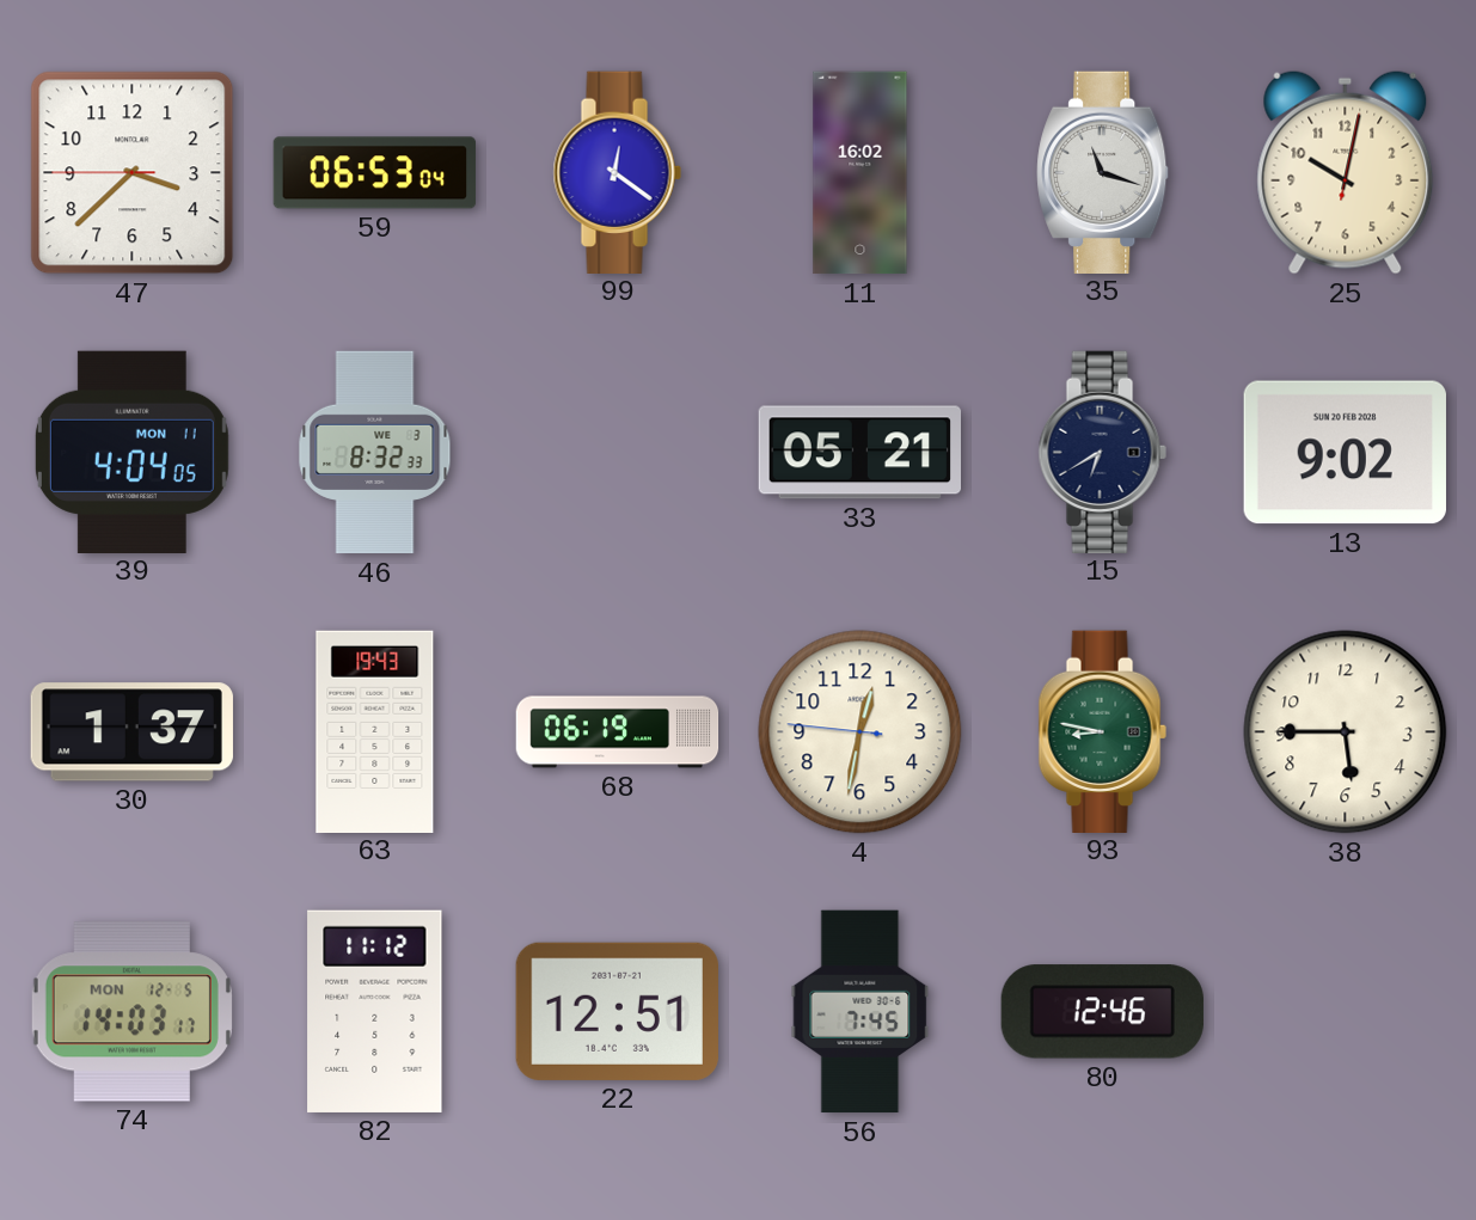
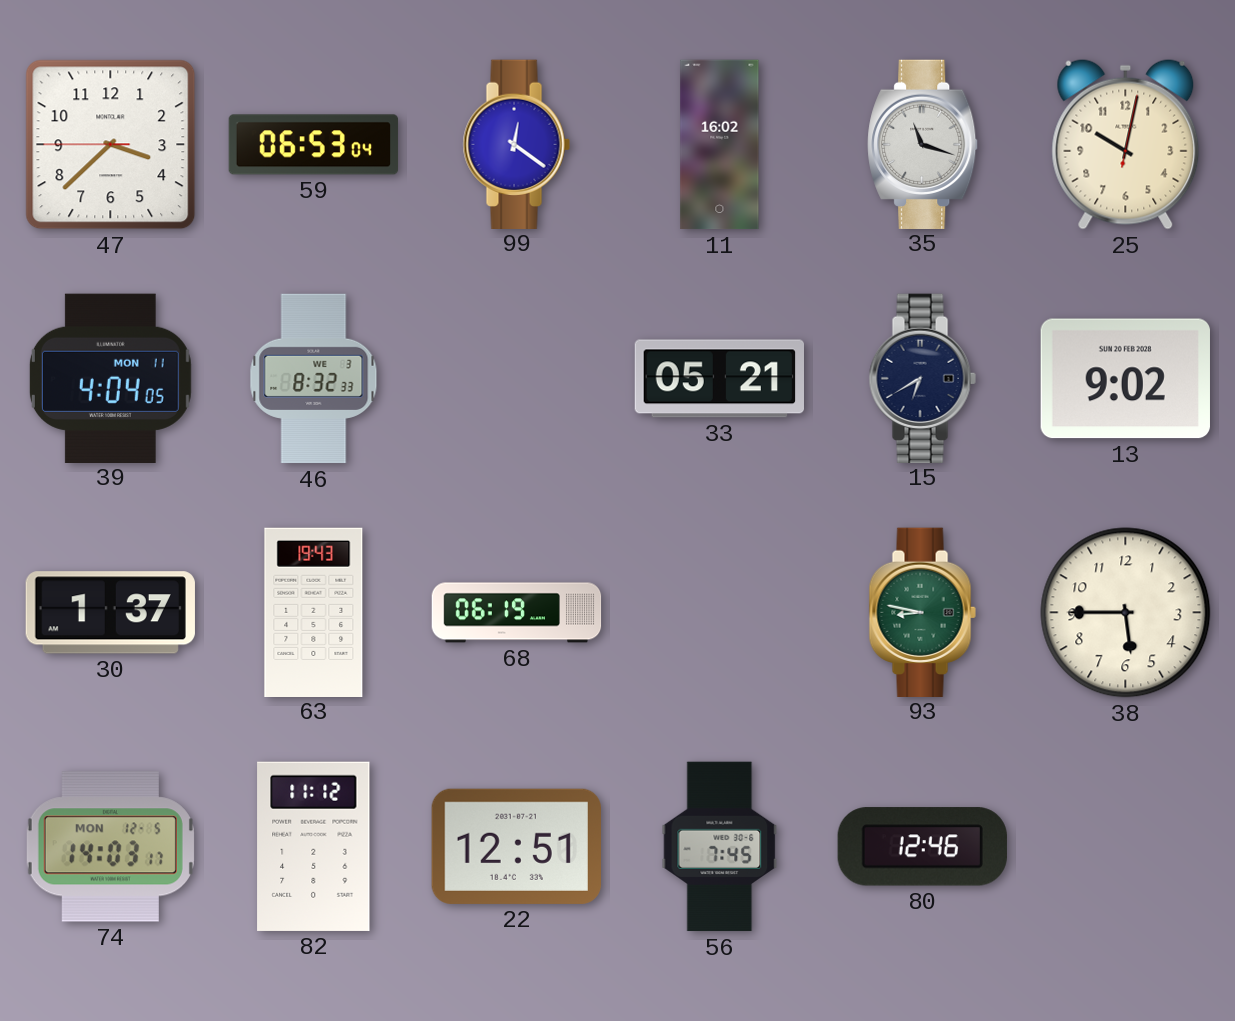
4: 12:31 -> none (861, 732)
